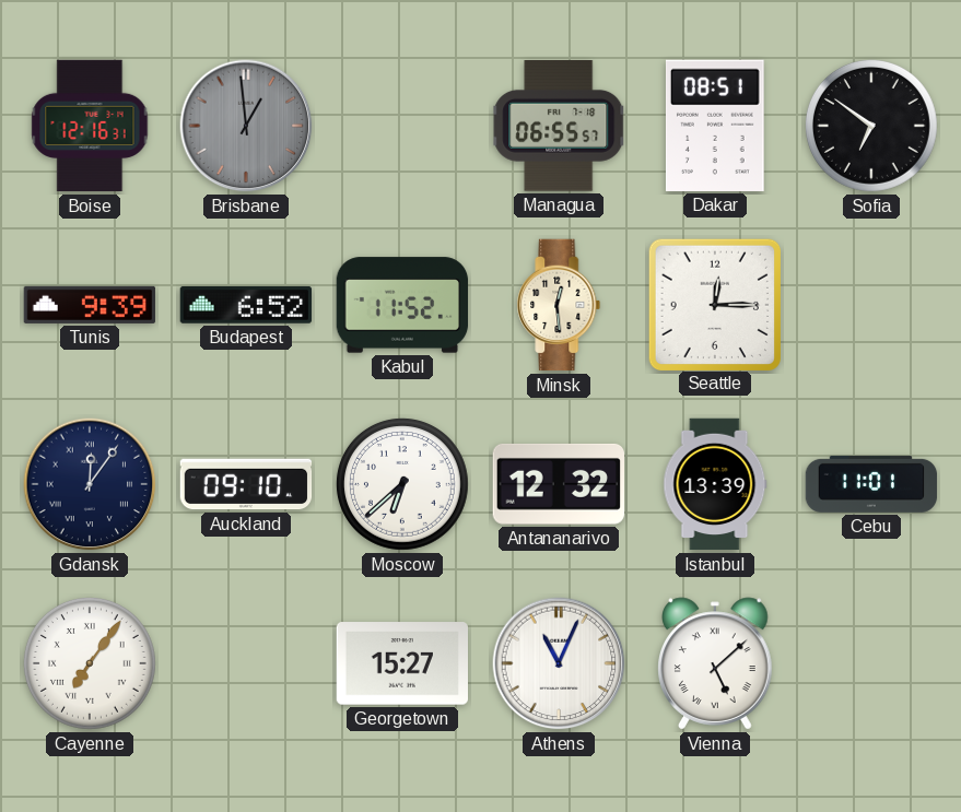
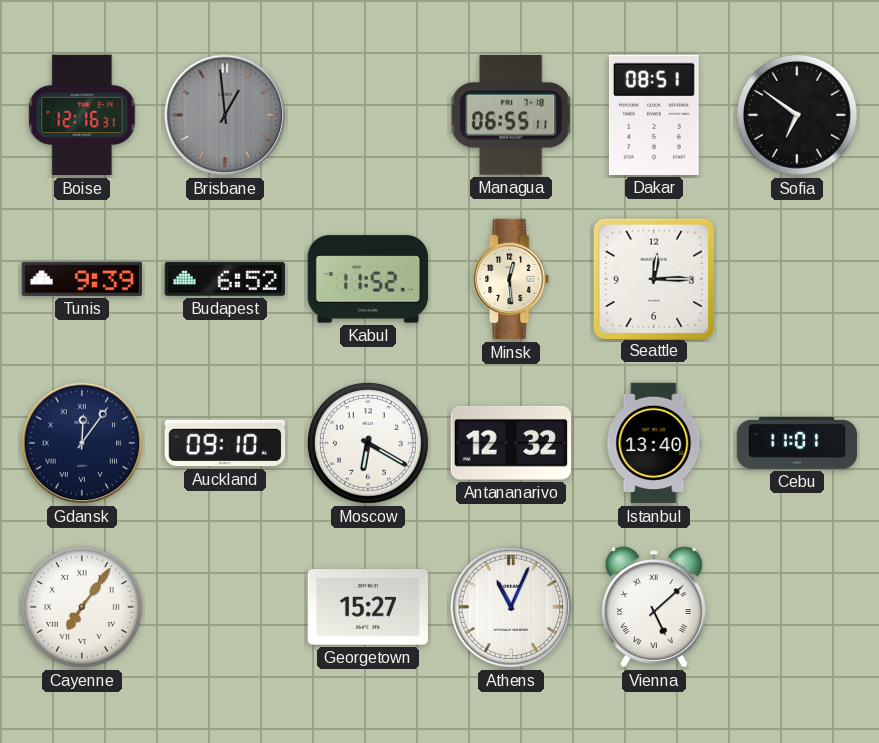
Managua: 06:55:57 -> 06:55:11 (511, 116)
Moscow: 6:38 -> 6:20 (368, 443)
Istanbul: 13:39 -> 13:40 (654, 443)
